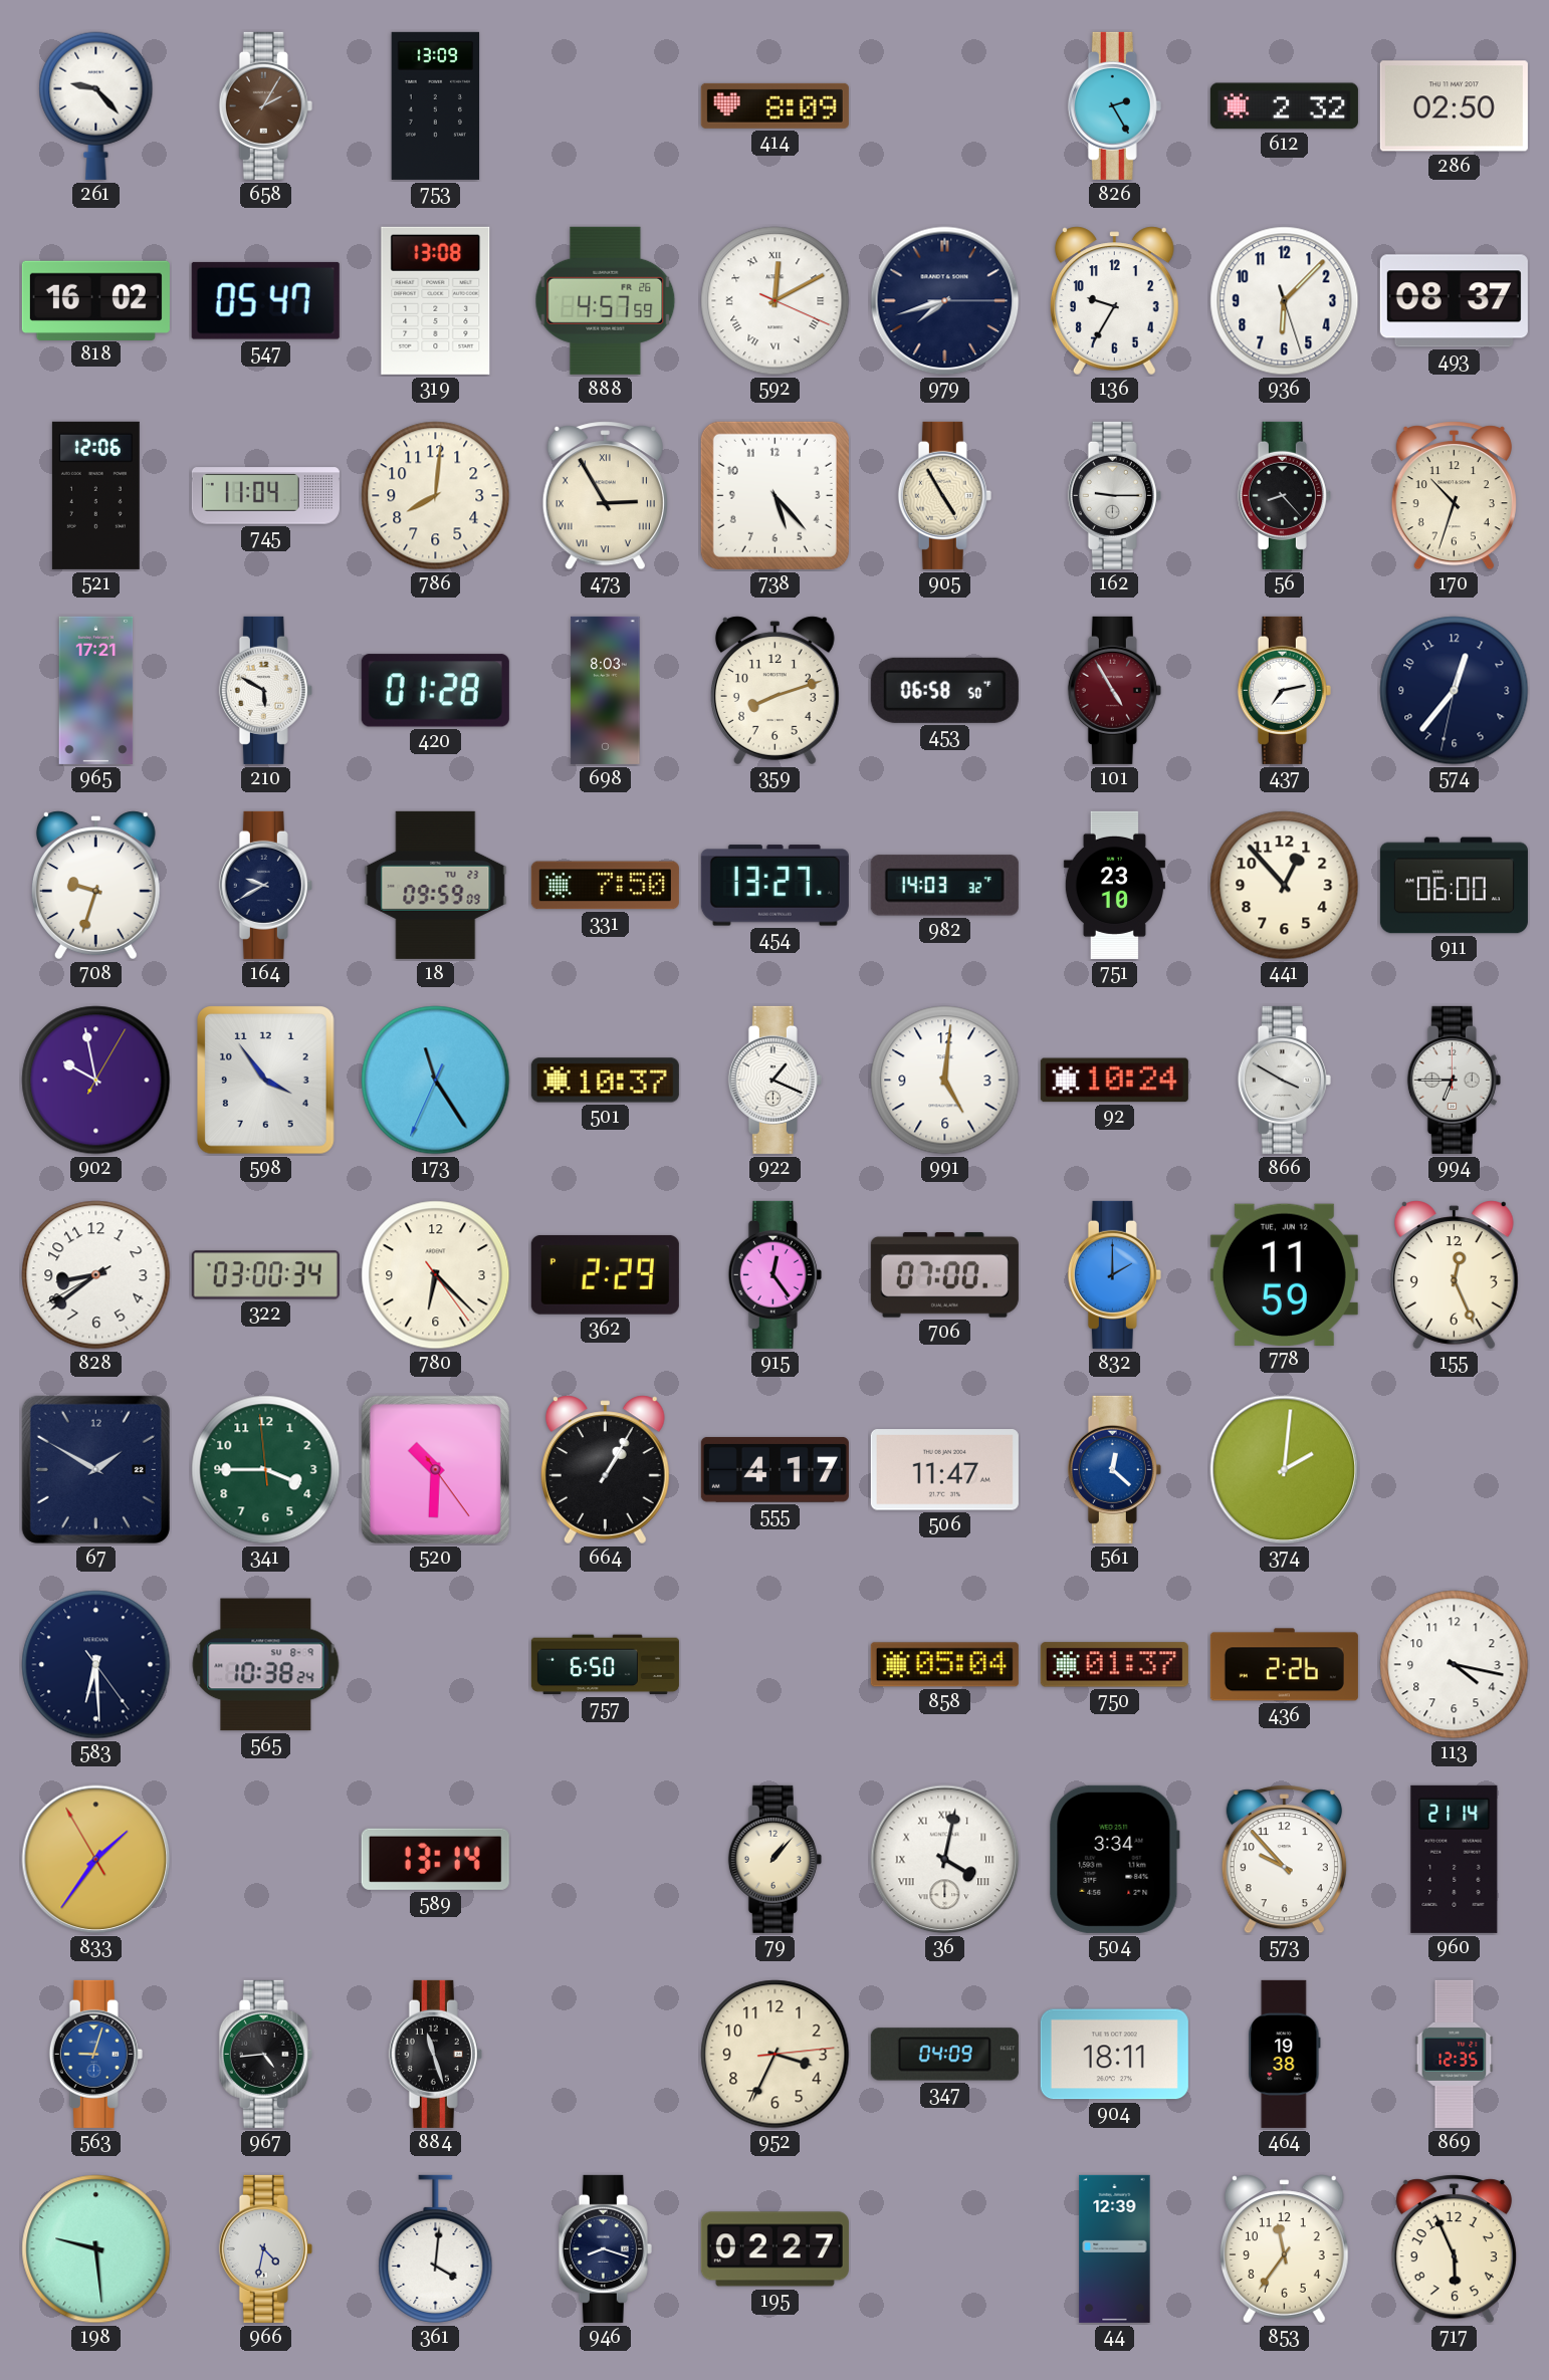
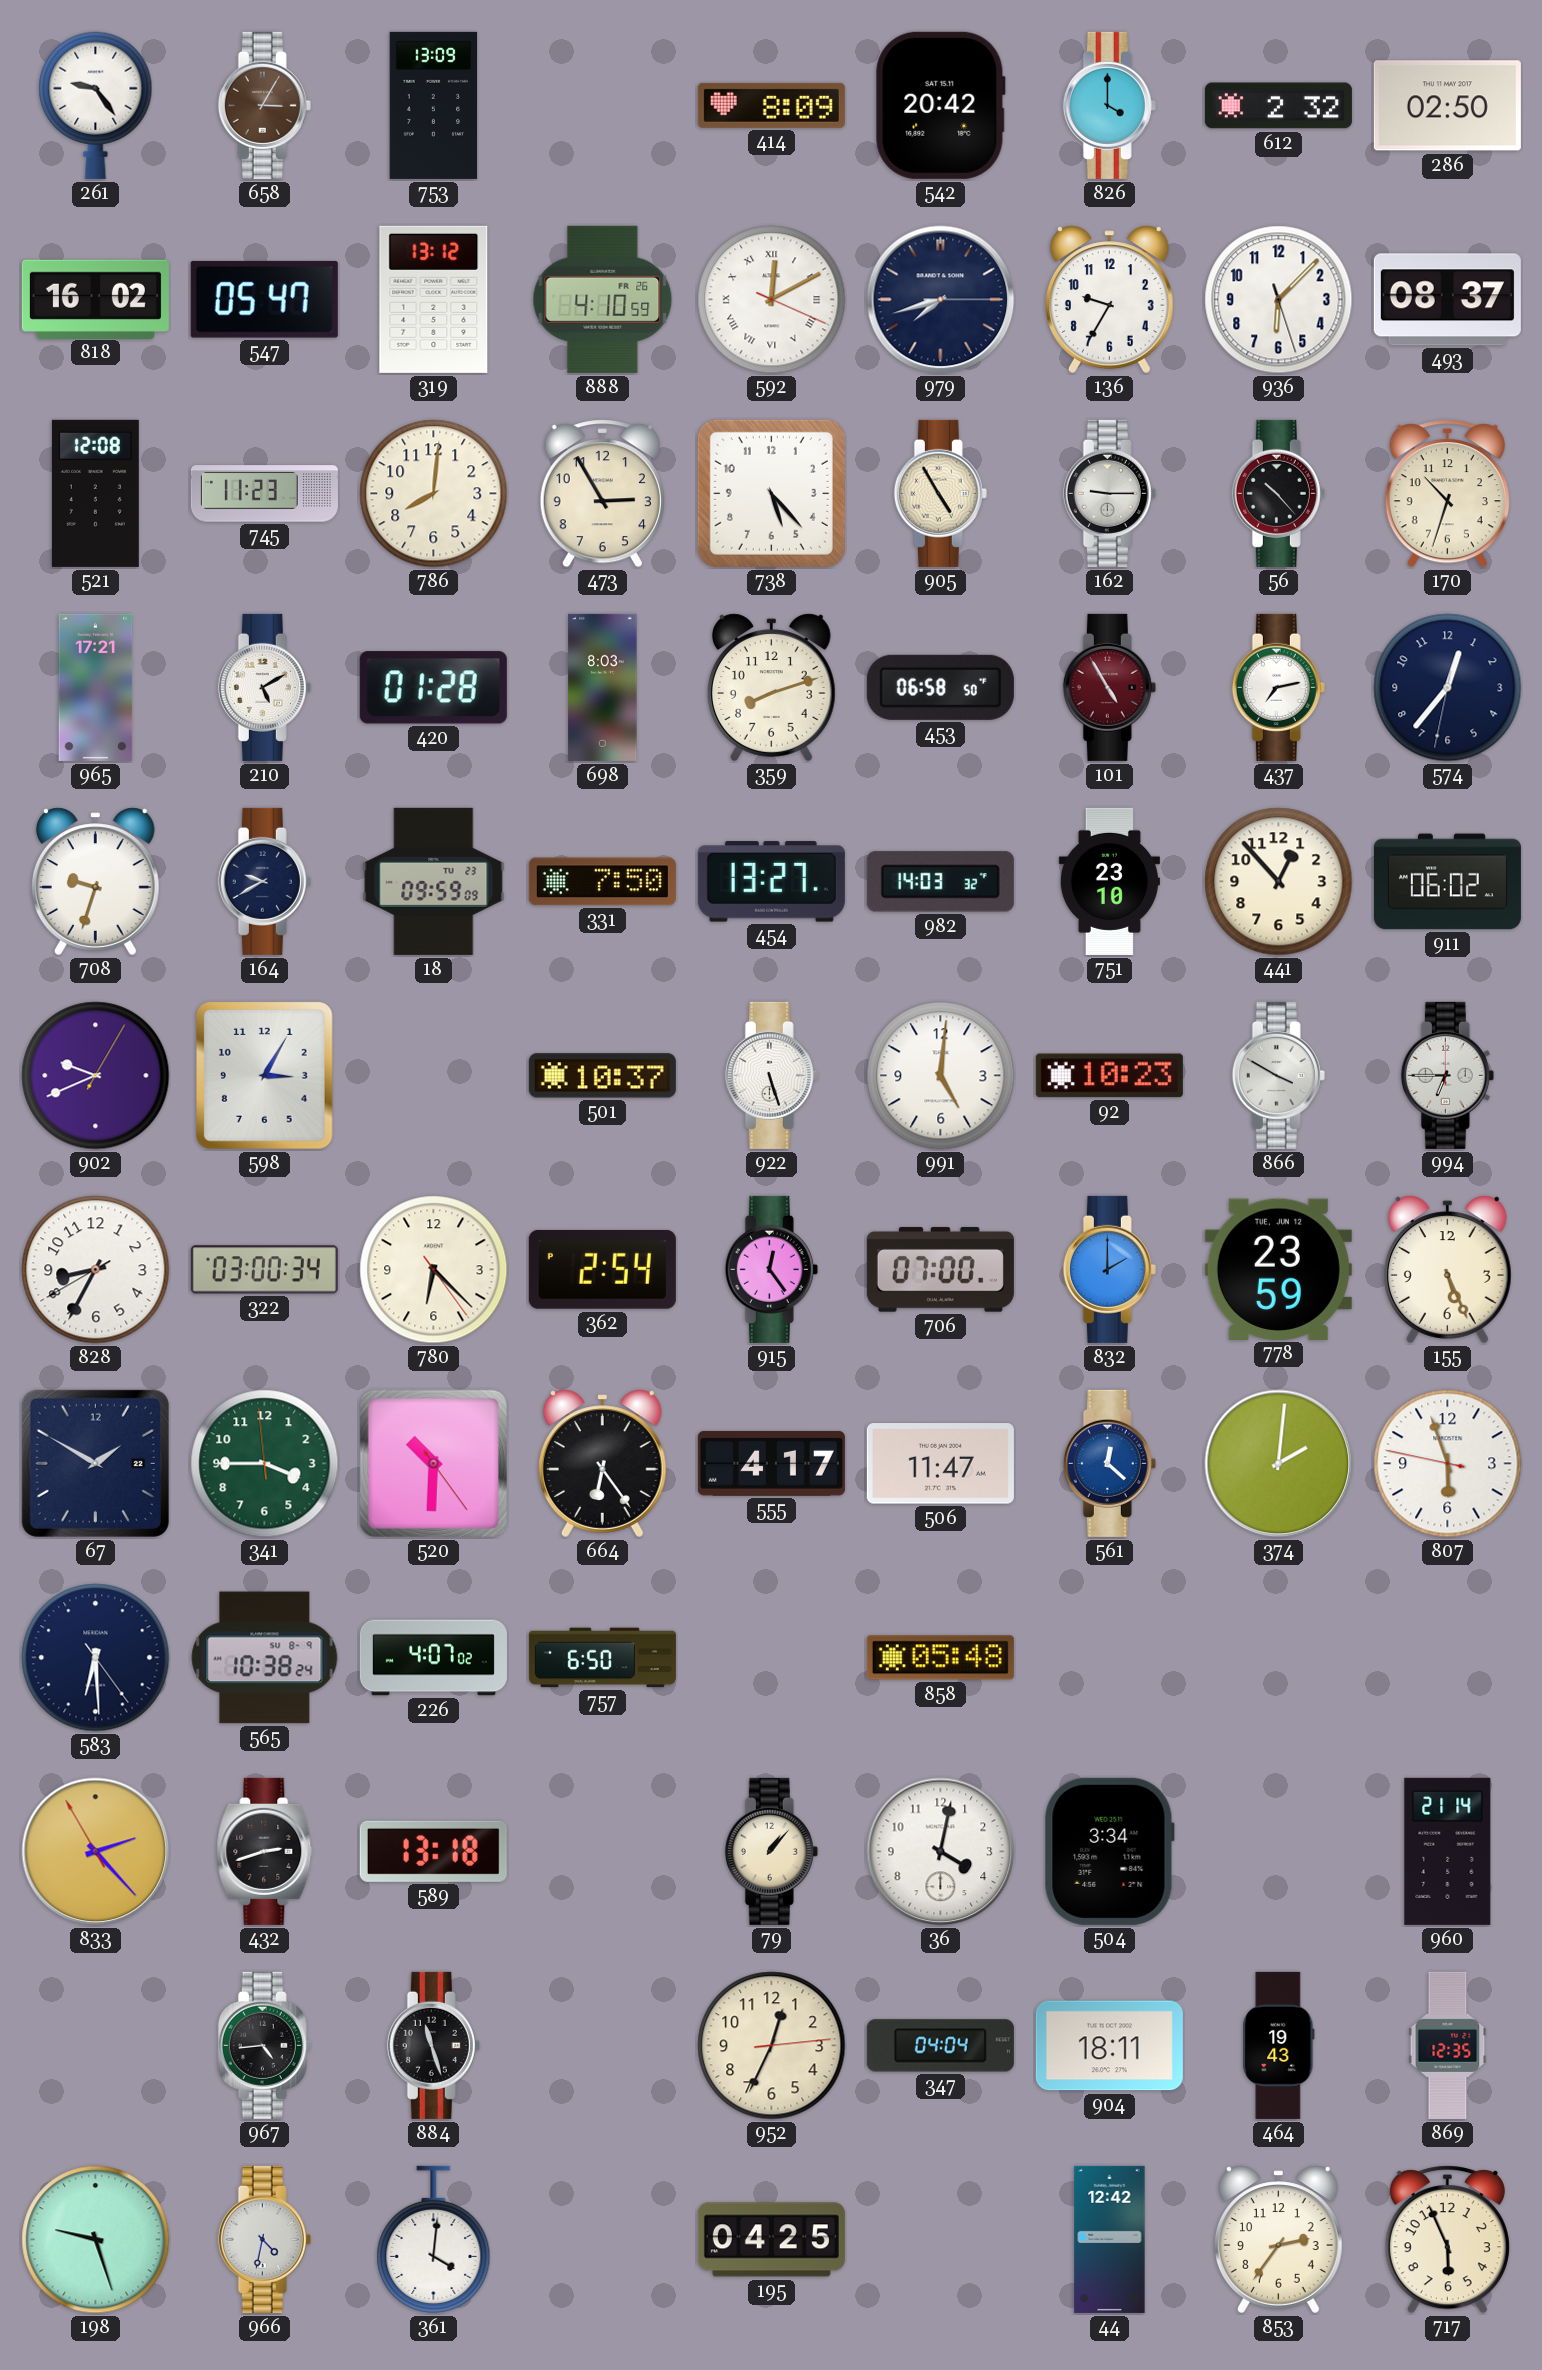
261: 9:23 -> 9:24 (96, 105)
658: 2:05 -> 3:05 (264, 105)
542: none -> 20:42 (941, 105)
826: 2:25 -> 4:00 (1109, 105)
319: 13:08 -> 13:12 (434, 299)
888: 4:57 -> 4:10 (603, 299)
521: 12:06 -> 12:08 (95, 493)
745: 11:04 -> 11:23 (264, 494)
473 numerals: Roman -> Arabic (602, 494)
56: 8:23 -> 10:23 (1278, 493)
210: 5:50 -> 5:10 (264, 687)
911: 06:00 -> 06:02 (1447, 882)
902: 9:58 -> 9:41 (96, 1076)
598: 3:54 -> 3:05 (265, 1076)
173: 11:24 -> none (436, 1081)
922: 1:19 -> 5:27 (771, 1075)
92: 10:24 -> 10:23 (1109, 1076)
828: 8:38 -> 8:34 (96, 1270)
362: 2:29 -> 2:54 (602, 1269)
778: 11:59 -> 23:59 (1278, 1269)
155: 12:26 -> 5:26 (1447, 1270)
664: 1:05 -> 6:24 (602, 1464)
807: none -> 5:56 (1448, 1464)
226: none -> 4:07 (433, 1658)
858: 05:04 -> 05:48 (940, 1658)
750: 01:37 -> none (1114, 1665)
436: 2:26 -> none (1284, 1665)
113: 4:17 -> none (1455, 1665)
833: 1:35 -> 2:22 (96, 1852)
432: none -> 2:42 (265, 1851)
589: 13:14 -> 13:18 (433, 1851)
36 numerals: Roman -> Arabic (941, 1852)
573: 9:53 -> none (1284, 1860)
563: 9:03 -> none (95, 2054)
952: 3:34 -> 12:34 (772, 2046)
347: 04:09 -> 04:04 (940, 2046)
464: 19:38 -> 19:43 (1279, 2045)
198: 9:29 -> 9:27 (96, 2240)
946: 8:18 -> none (605, 2248)
195: 02:27 -> 04:25 (771, 2240)
44: 12:39 -> 12:42 (1110, 2239)
853: 11:36 -> 2:36 (1278, 2240)
